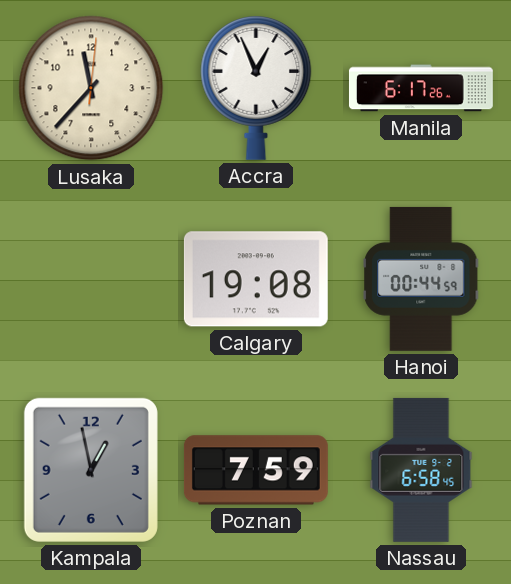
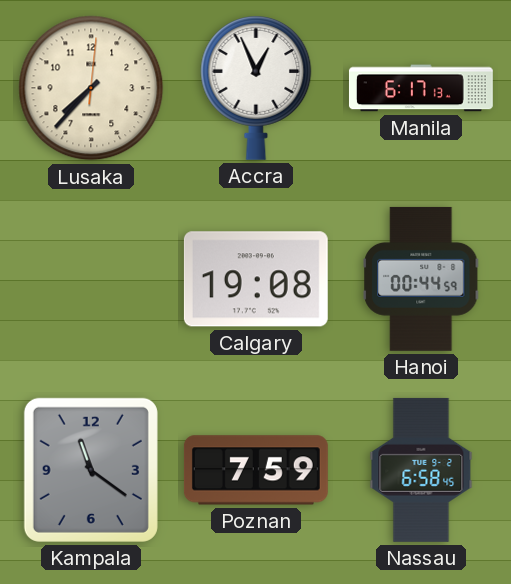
Lusaka: 11:37 -> 7:37 (91, 88)
Manila: 6:17:26 -> 6:17:13 (421, 88)
Kampala: 12:58 -> 11:21 (91, 470)
